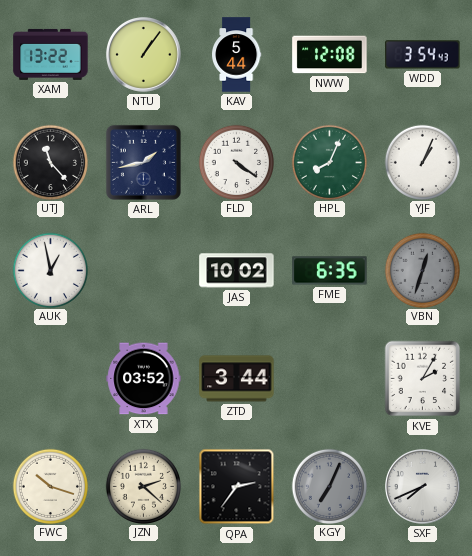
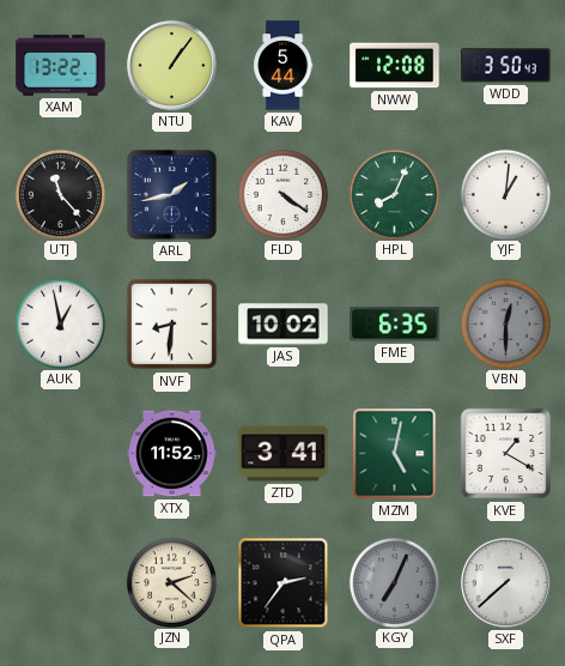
WDD: 3:54 -> 3:50 (506, 66)
YJF: 1:04 -> 1:01 (505, 194)
NVF: none -> 8:31 (172, 325)
VBN: 12:33 -> 12:30 (505, 323)
XTX: 03:52 -> 11:52 (172, 454)
ZTD: 3:44 -> 3:41 (284, 454)
MZM: none -> 5:02 (395, 454)
KVE: 2:05 -> 1:20 (506, 454)
FWC: 10:18 -> none (50, 486)
SXF: 7:41 -> 7:38 (506, 583)
